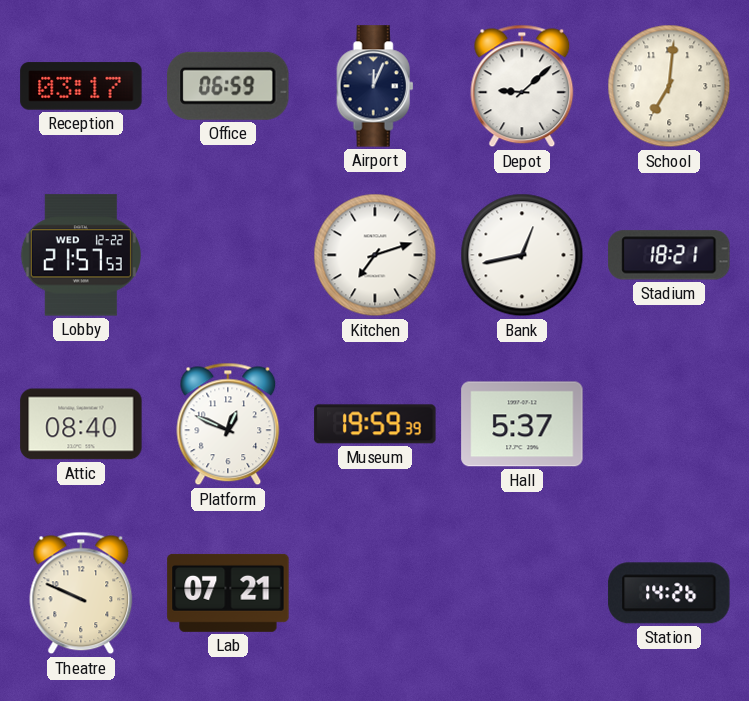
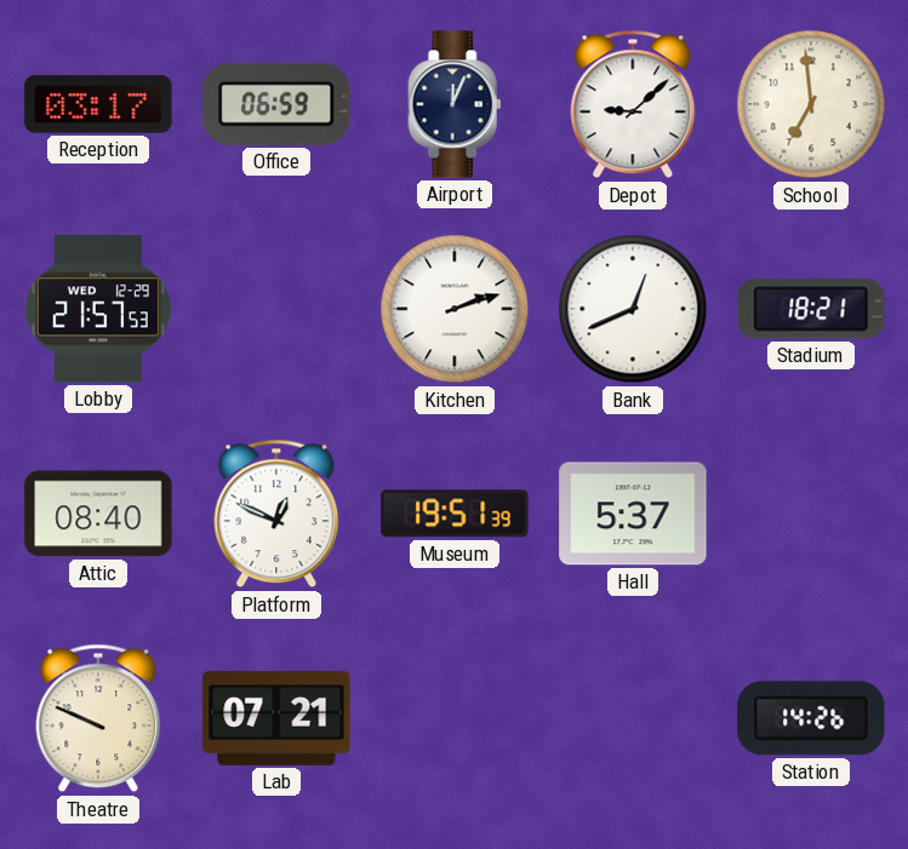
School: 7:01 -> 6:59 (811, 104)
Lobby date: WED 12-22 -> WED 12-29 (98, 309)
Kitchen: 7:12 -> 2:12 (455, 309)
Bank: 12:43 -> 12:41 (633, 309)
Museum: 19:59 -> 19:51 (455, 514)
